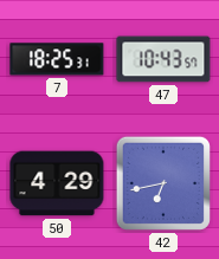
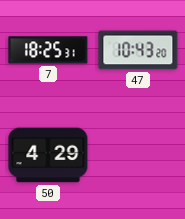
47: 10:43:57 -> 10:43:20 (138, 50)
42: 6:43 -> none (163, 183)
